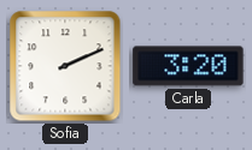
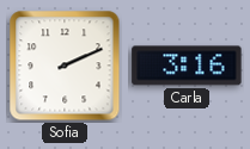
Carla: 3:20 -> 3:16 (187, 66)
